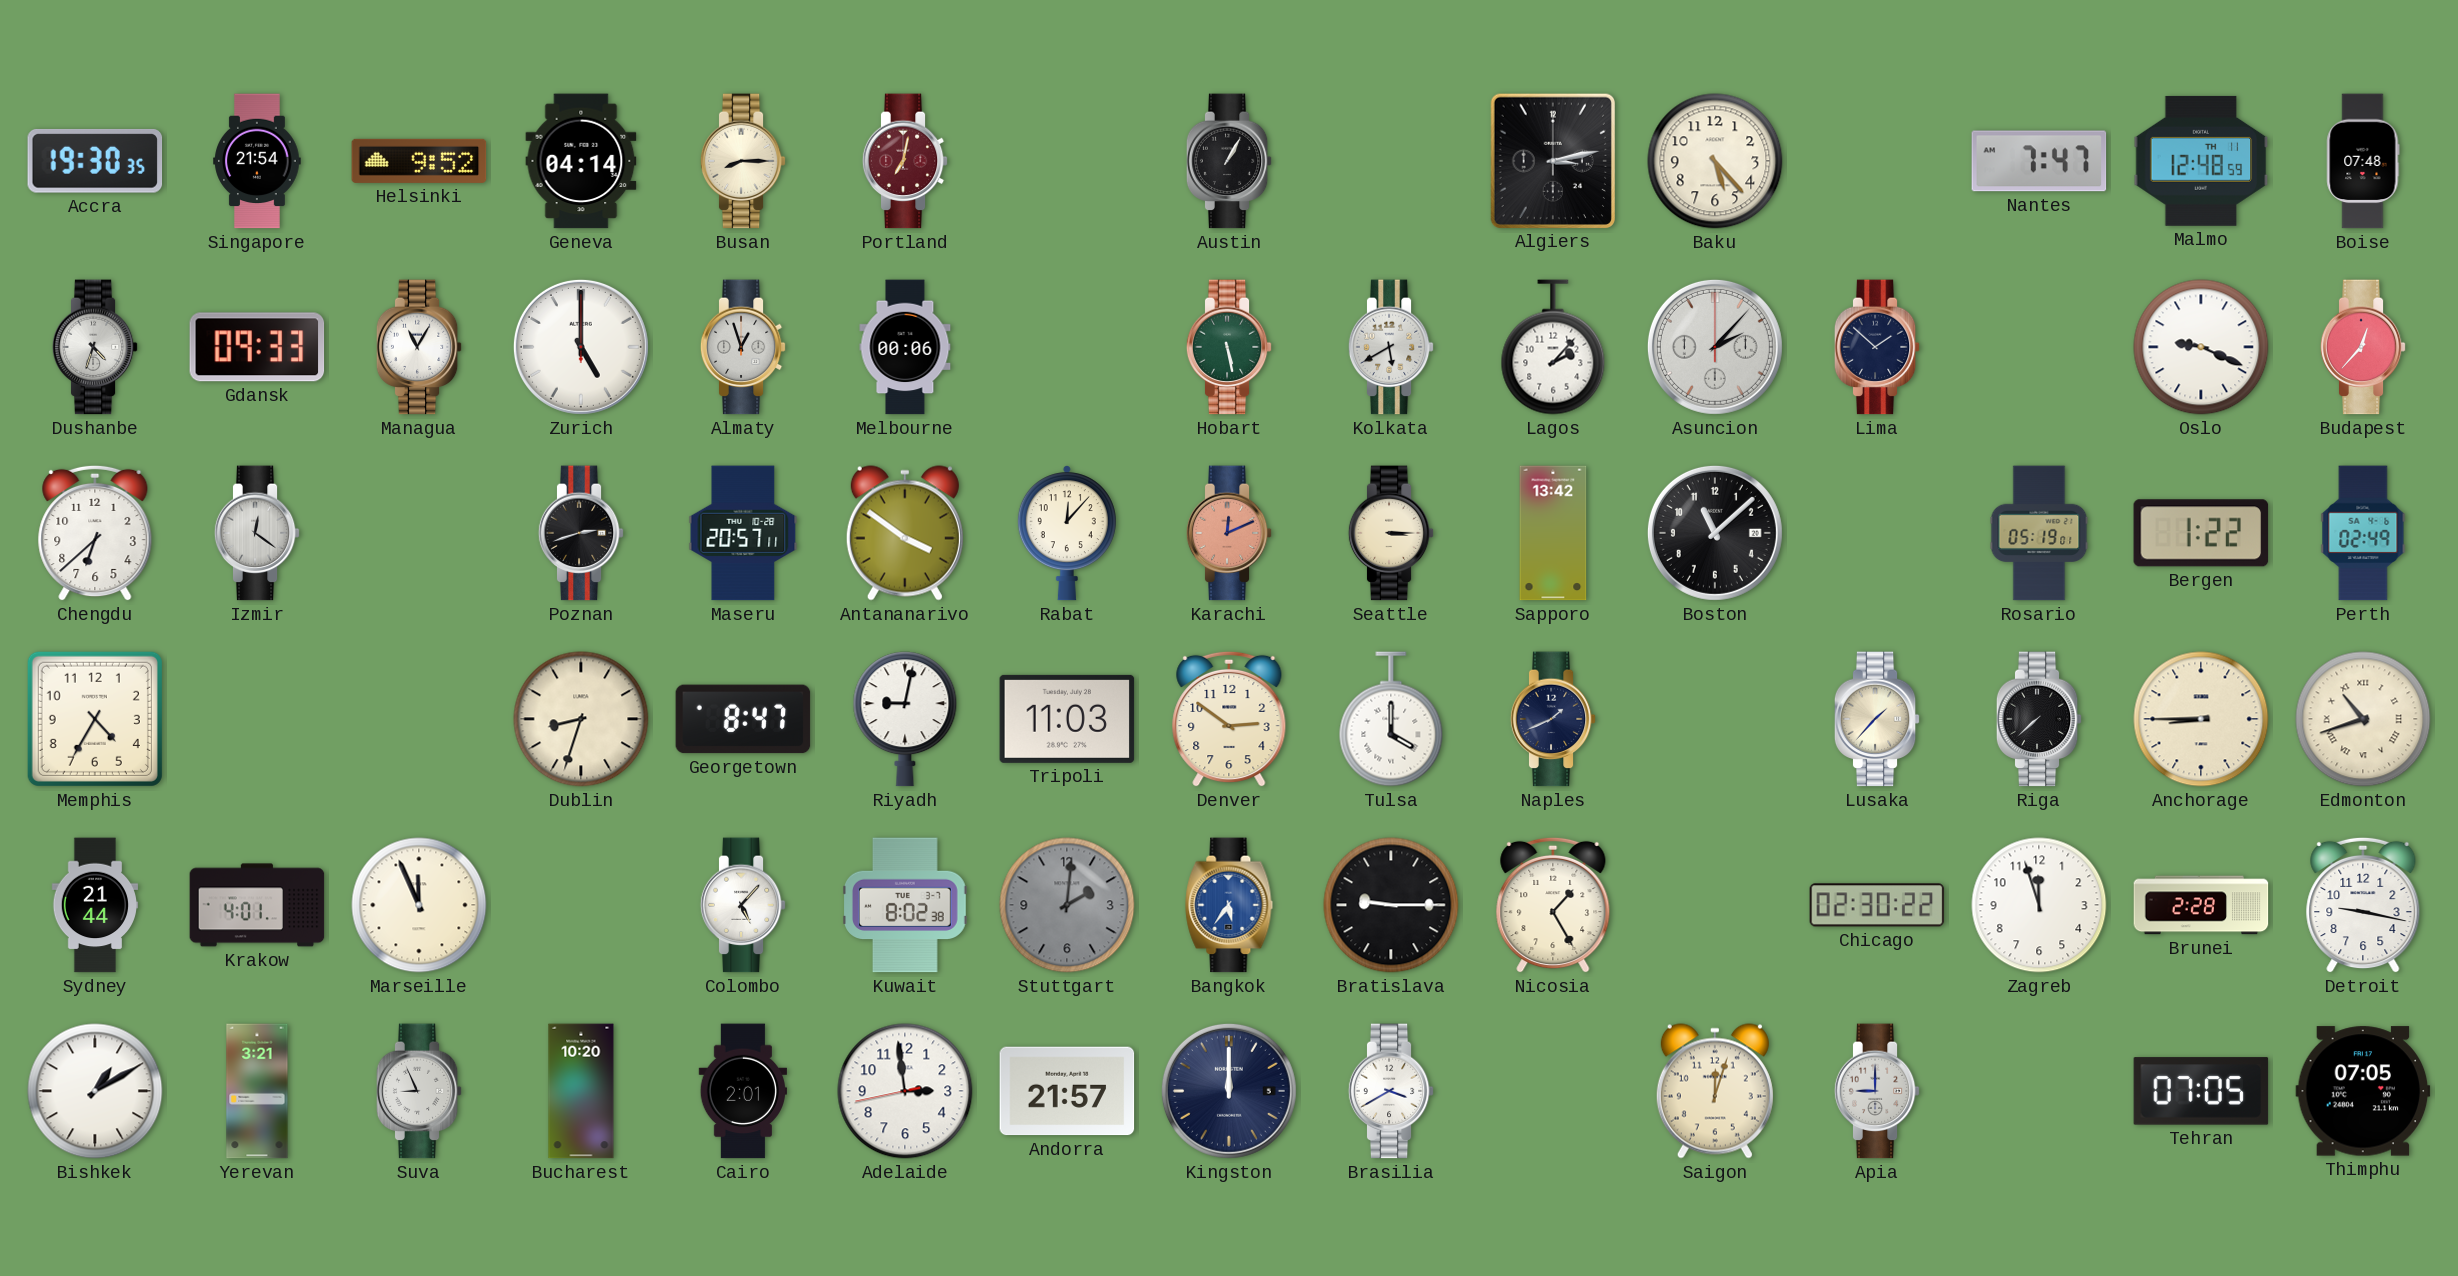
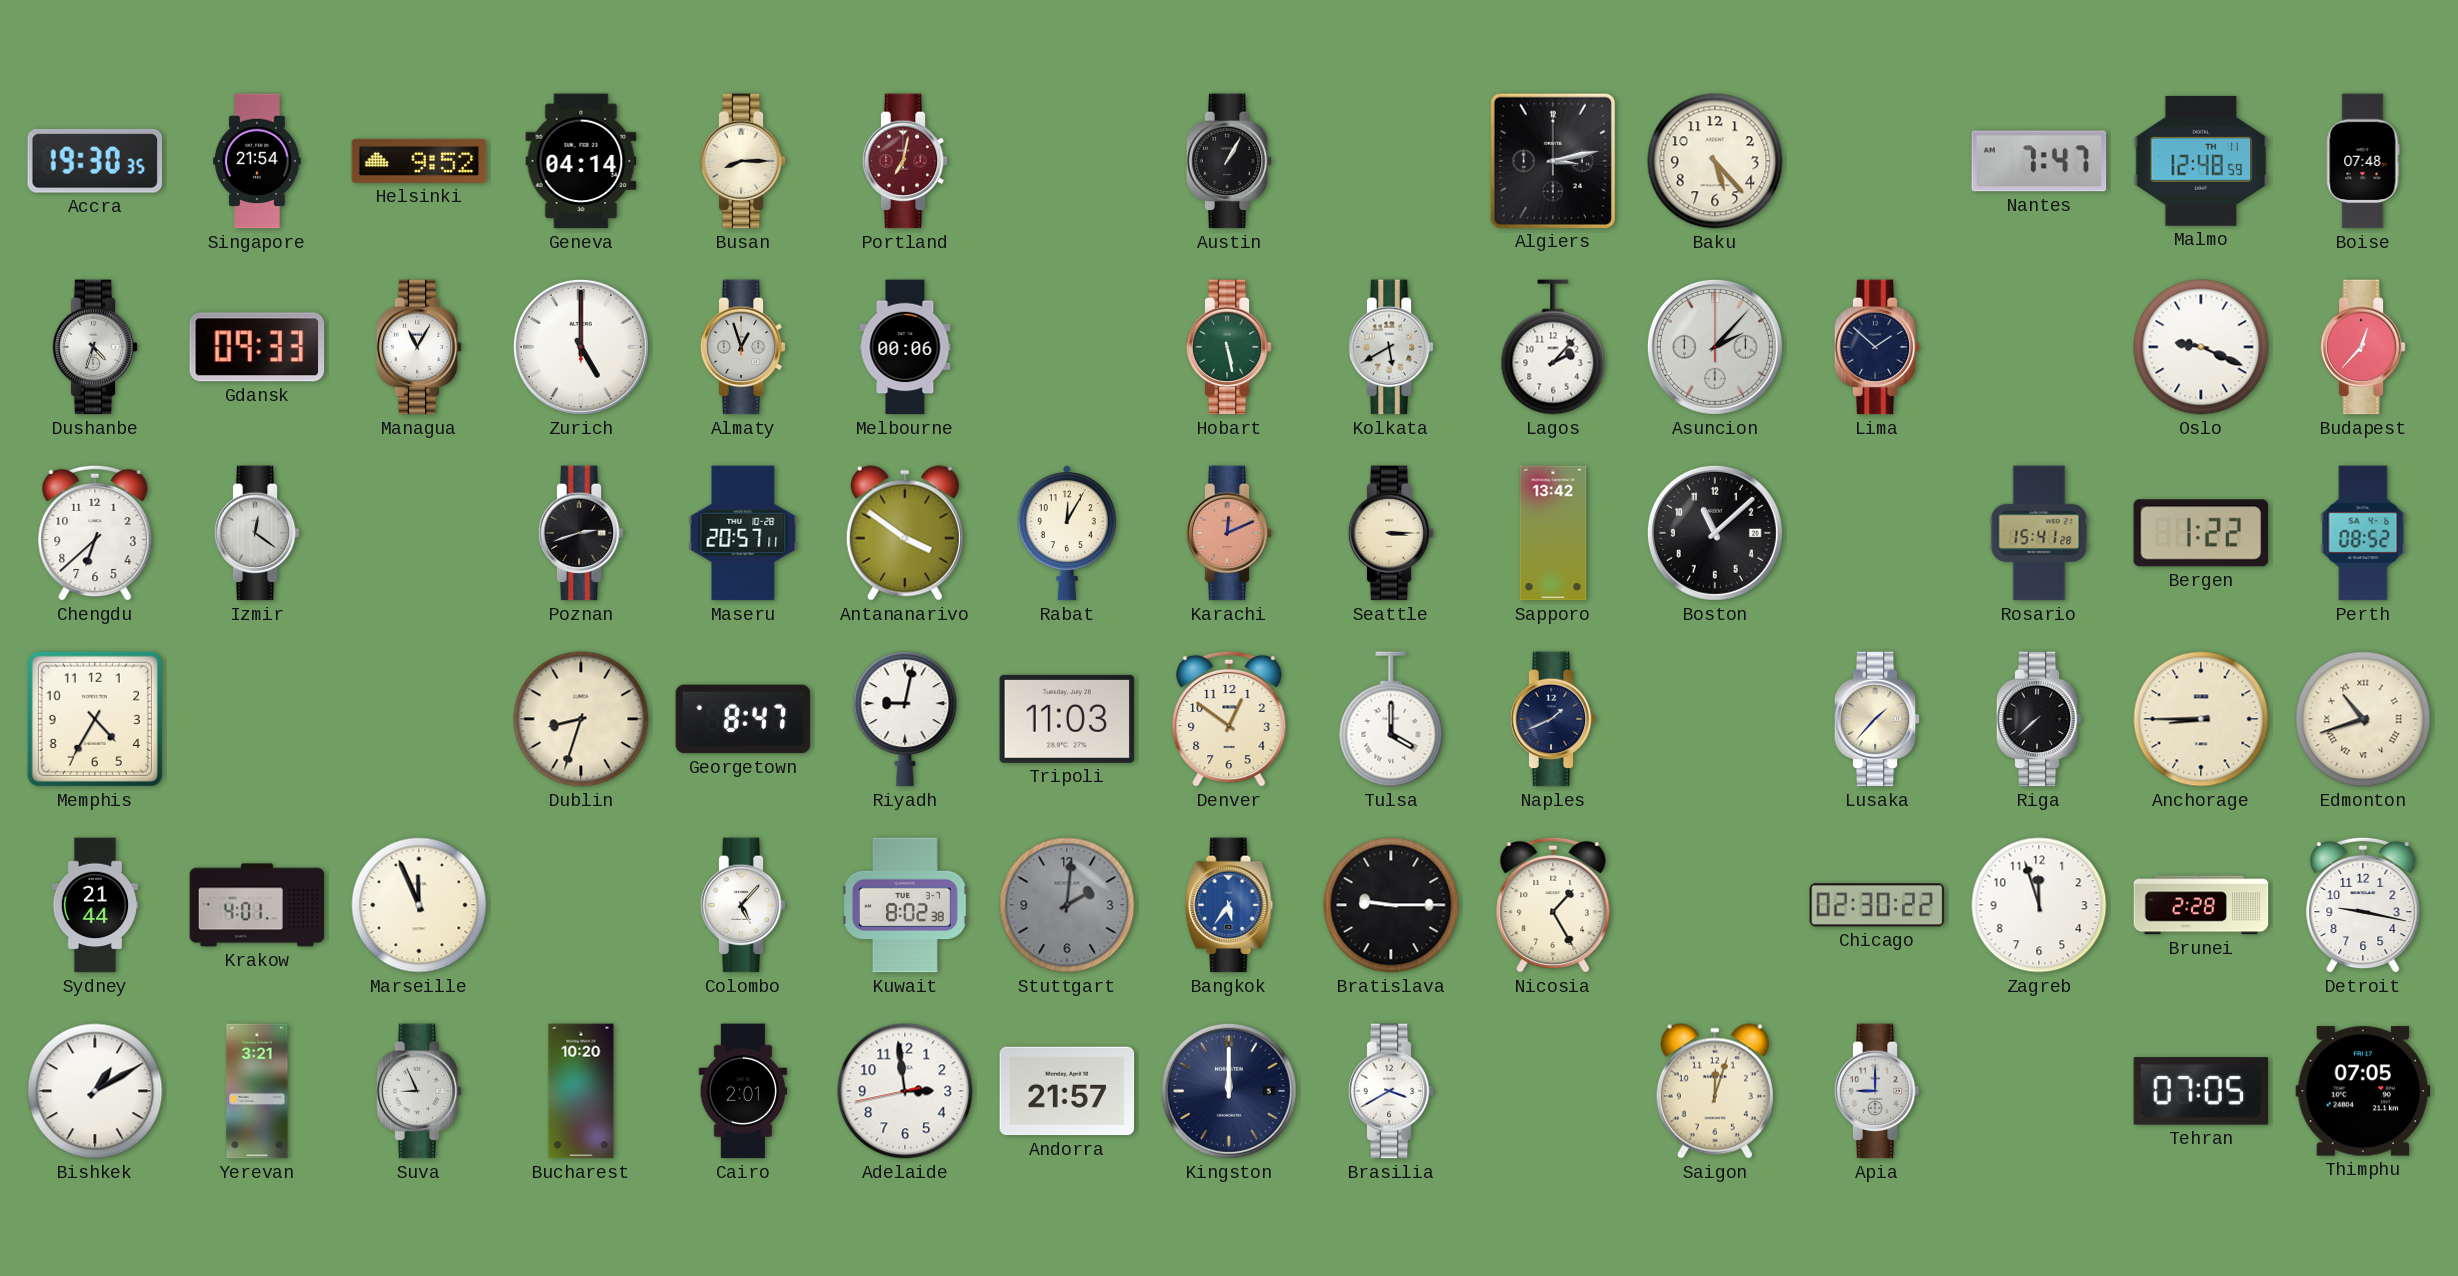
Rabat: 12:07 -> 12:05 (1067, 533)
Rosario: 05:19 -> 15:41 (2039, 533)
Perth: 02:49 -> 08:52 (2363, 533)
Denver: 2:51 -> 12:51 (1229, 719)
